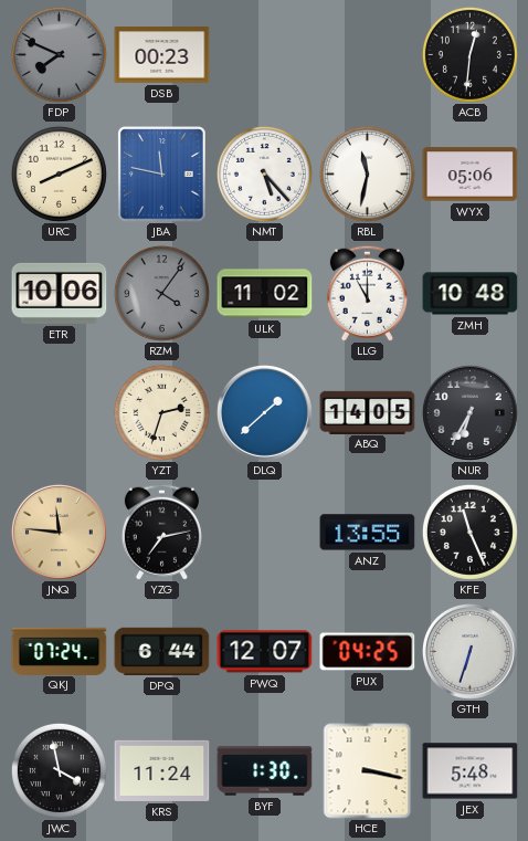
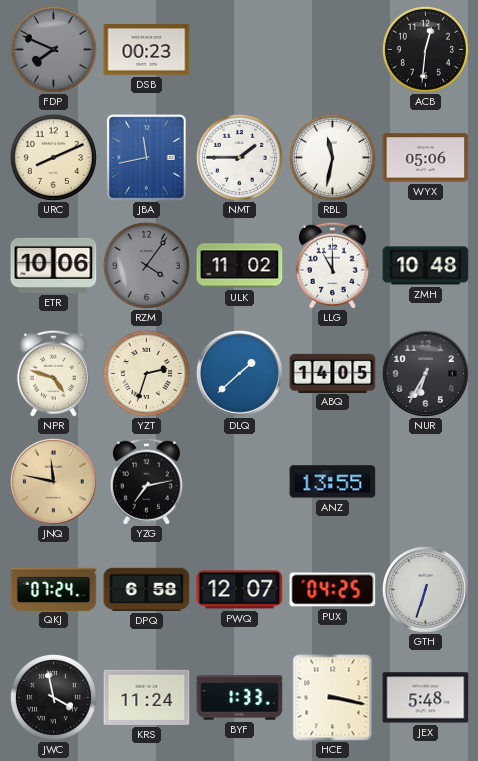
JBA: 11:47 -> 11:43 (147, 158)
NMT: 5:23 -> 1:45 (239, 157)
NPR: none -> 4:48 (53, 373)
JNQ: 11:46 -> 11:47 (53, 481)
KFE: 11:26 -> none (469, 532)
DPQ: 6:44 -> 6:58 (147, 589)
BYF: 1:30 -> 1:33 (240, 698)
